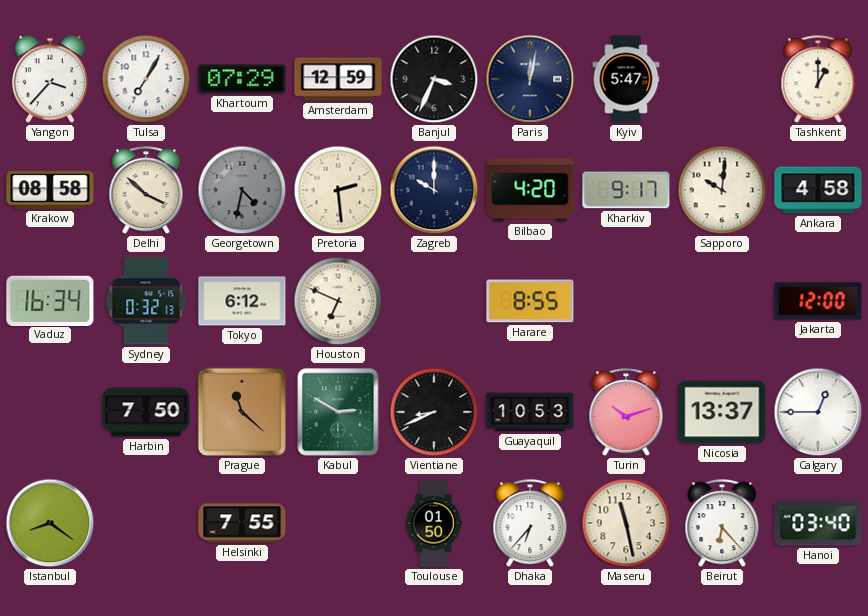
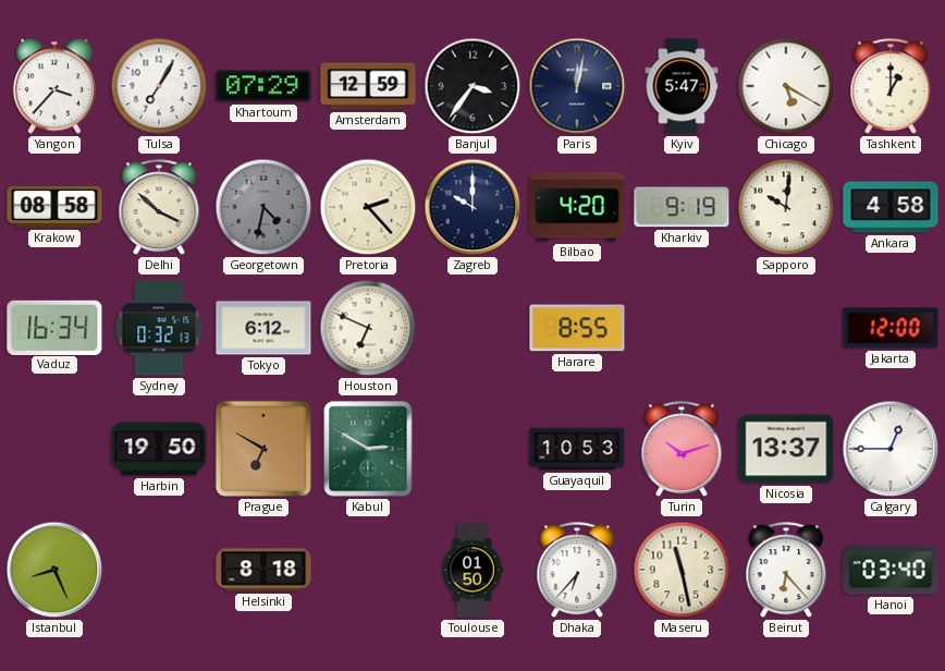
Banjul: 3:34 -> 3:36 (472, 86)
Chicago: none -> 5:20 (786, 86)
Pretoria: 2:29 -> 2:23 (368, 207)
Kharkiv: 9:17 -> 9:19 (682, 207)
Harbin: 7:50 -> 19:50 (159, 449)
Prague: 11:22 -> 6:50 (263, 449)
Vientiane: 8:41 -> none (434, 412)
Istanbul: 8:21 -> 8:26 (54, 570)
Helsinki: 7:55 -> 8:18 (263, 570)
